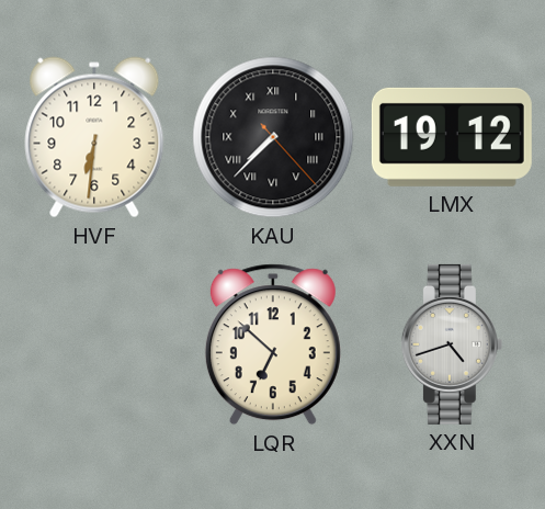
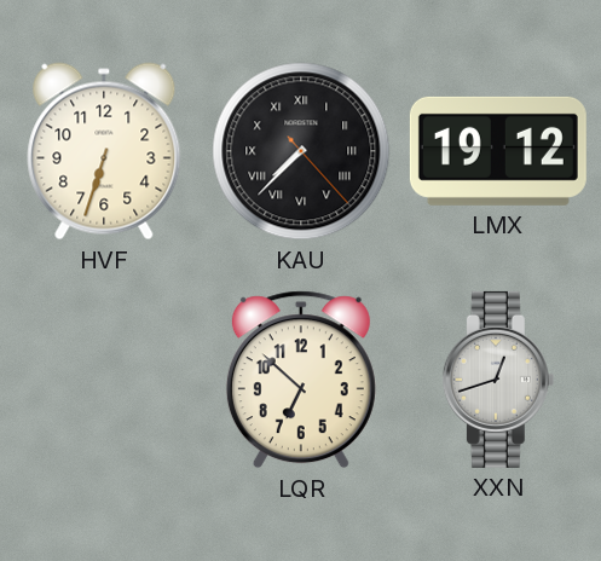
HVF: 6:31 -> 6:33 (104, 151)
XXN: 4:42 -> 12:42 (498, 380)
